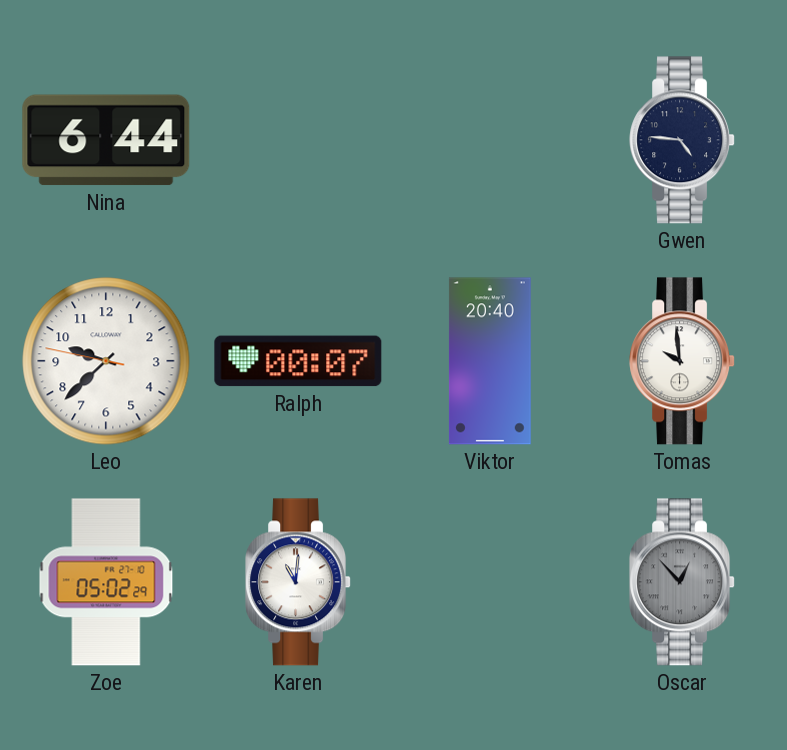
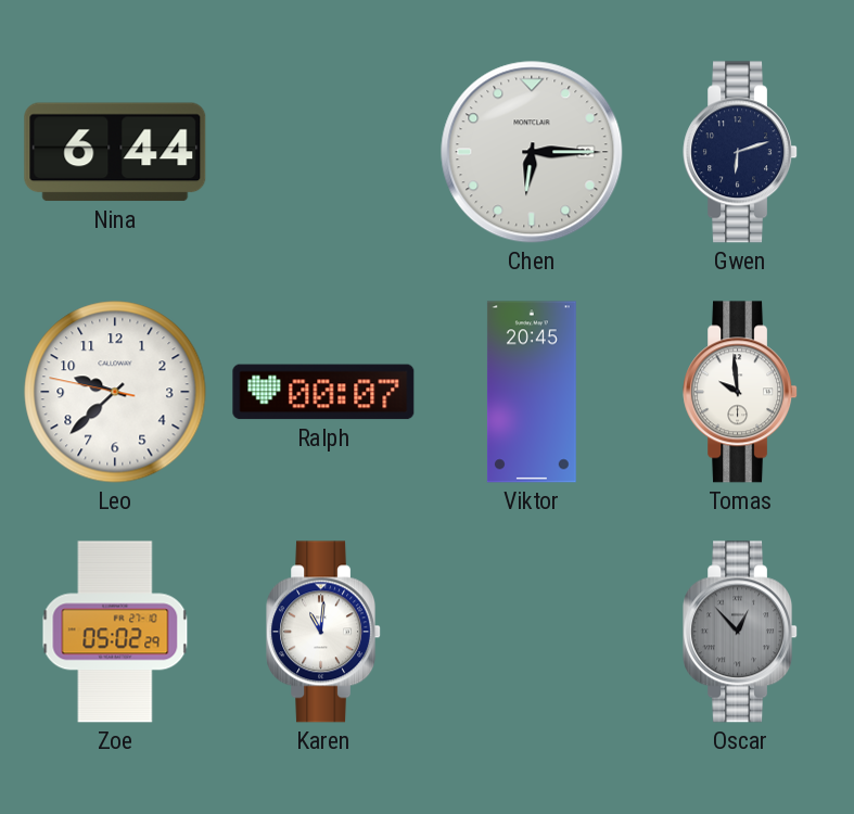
Chen: none -> 6:15 (532, 152)
Gwen: 4:46 -> 6:12 (741, 152)
Viktor: 20:40 -> 20:45 (532, 392)
